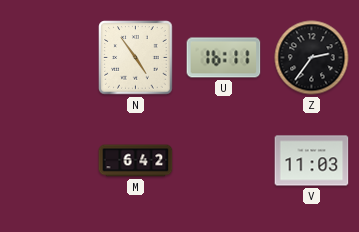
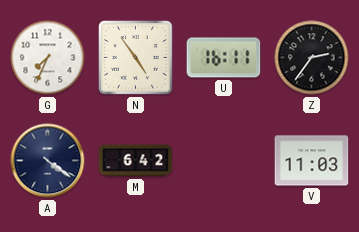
G: none -> 7:34 (48, 58)
A: none -> 4:21 (48, 161)
